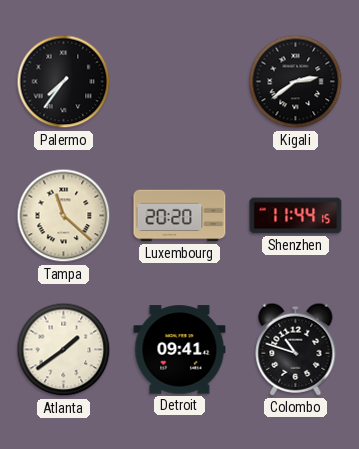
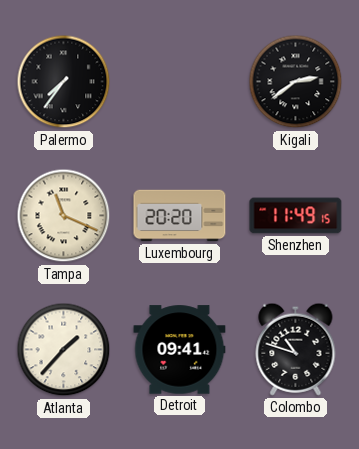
Tampa: 11:22 -> 11:19 (64, 216)
Shenzhen: 11:44 -> 11:49 (296, 216)
Atlanta: 1:39 -> 1:37 (64, 350)
